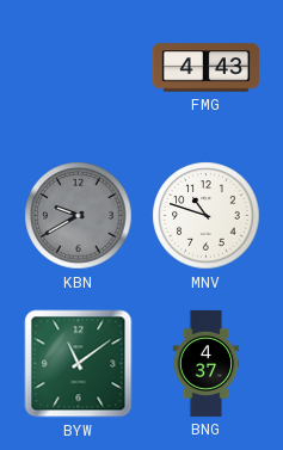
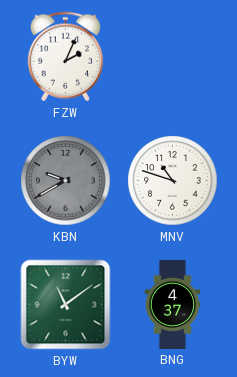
FZW: none -> 2:04 (66, 57)
FMG: 4:43 -> none (205, 68)
